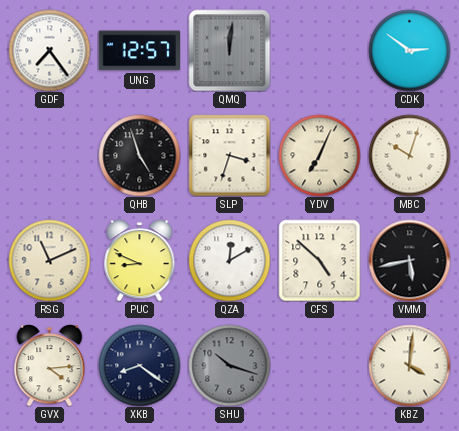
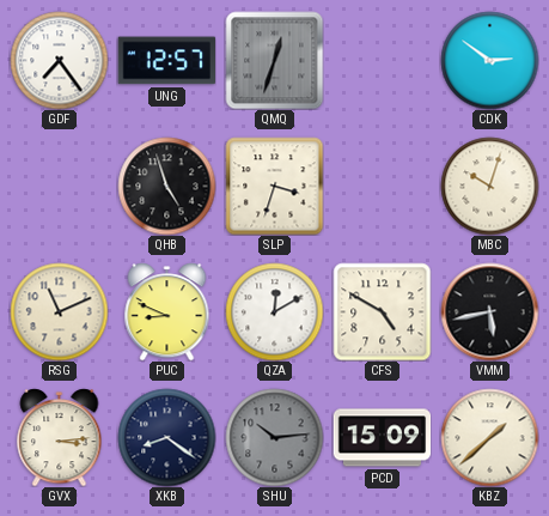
QMQ: 12:01 -> 12:33 (274, 60)
YDV: 7:04 -> none (319, 155)
CFS: 4:52 -> 4:50 (382, 311)
GVX: 4:14 -> 3:14 (60, 437)
SHU: 10:18 -> 10:14 (274, 437)
PCD: none -> 15:09 (382, 438)
KBZ: 4:01 -> 1:38 (489, 437)
